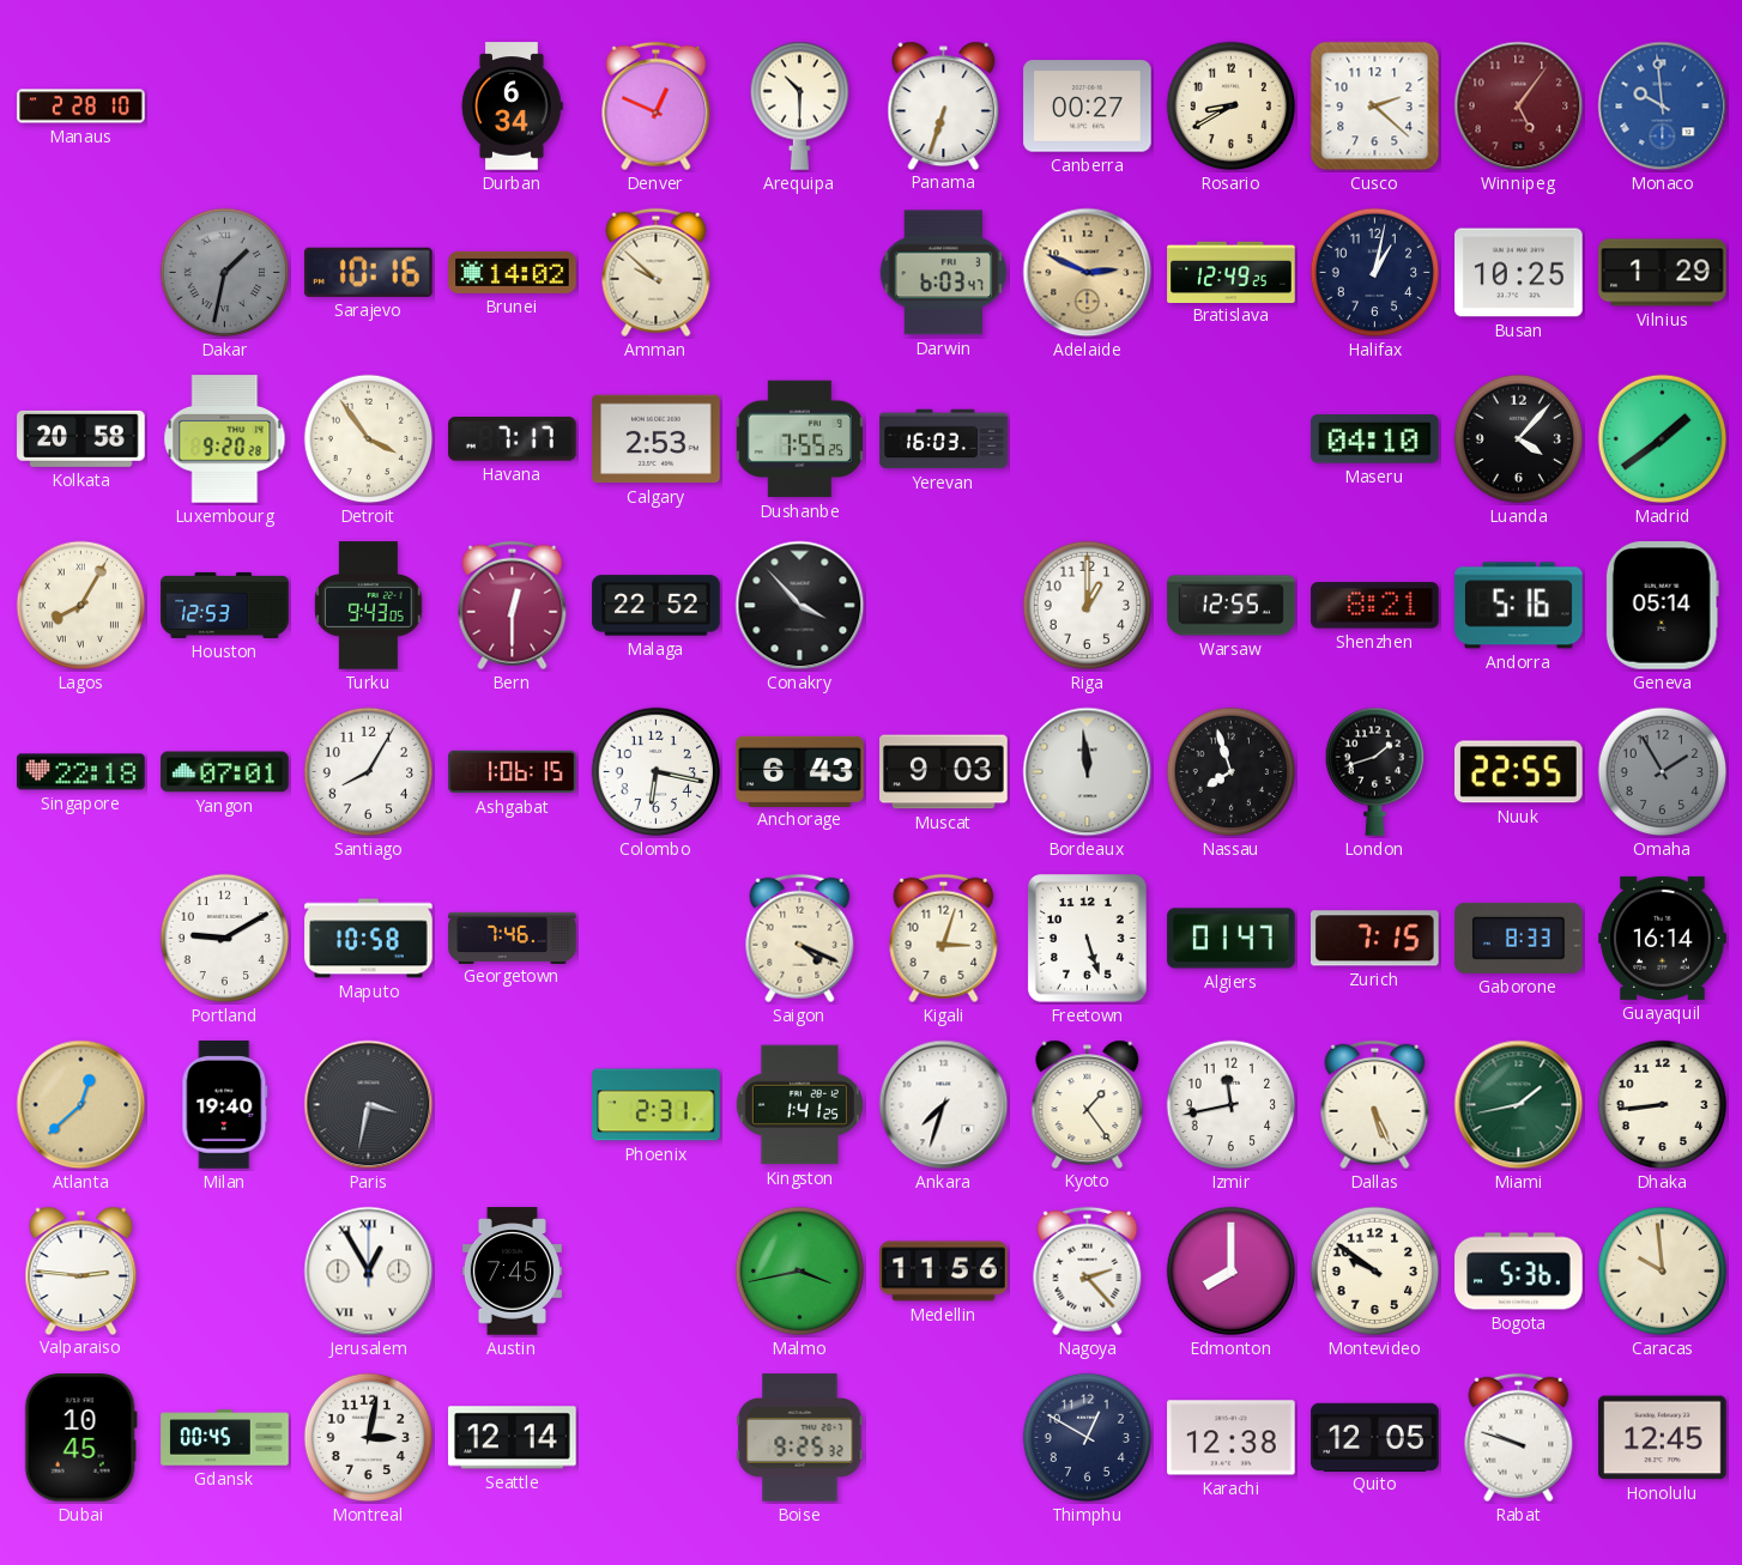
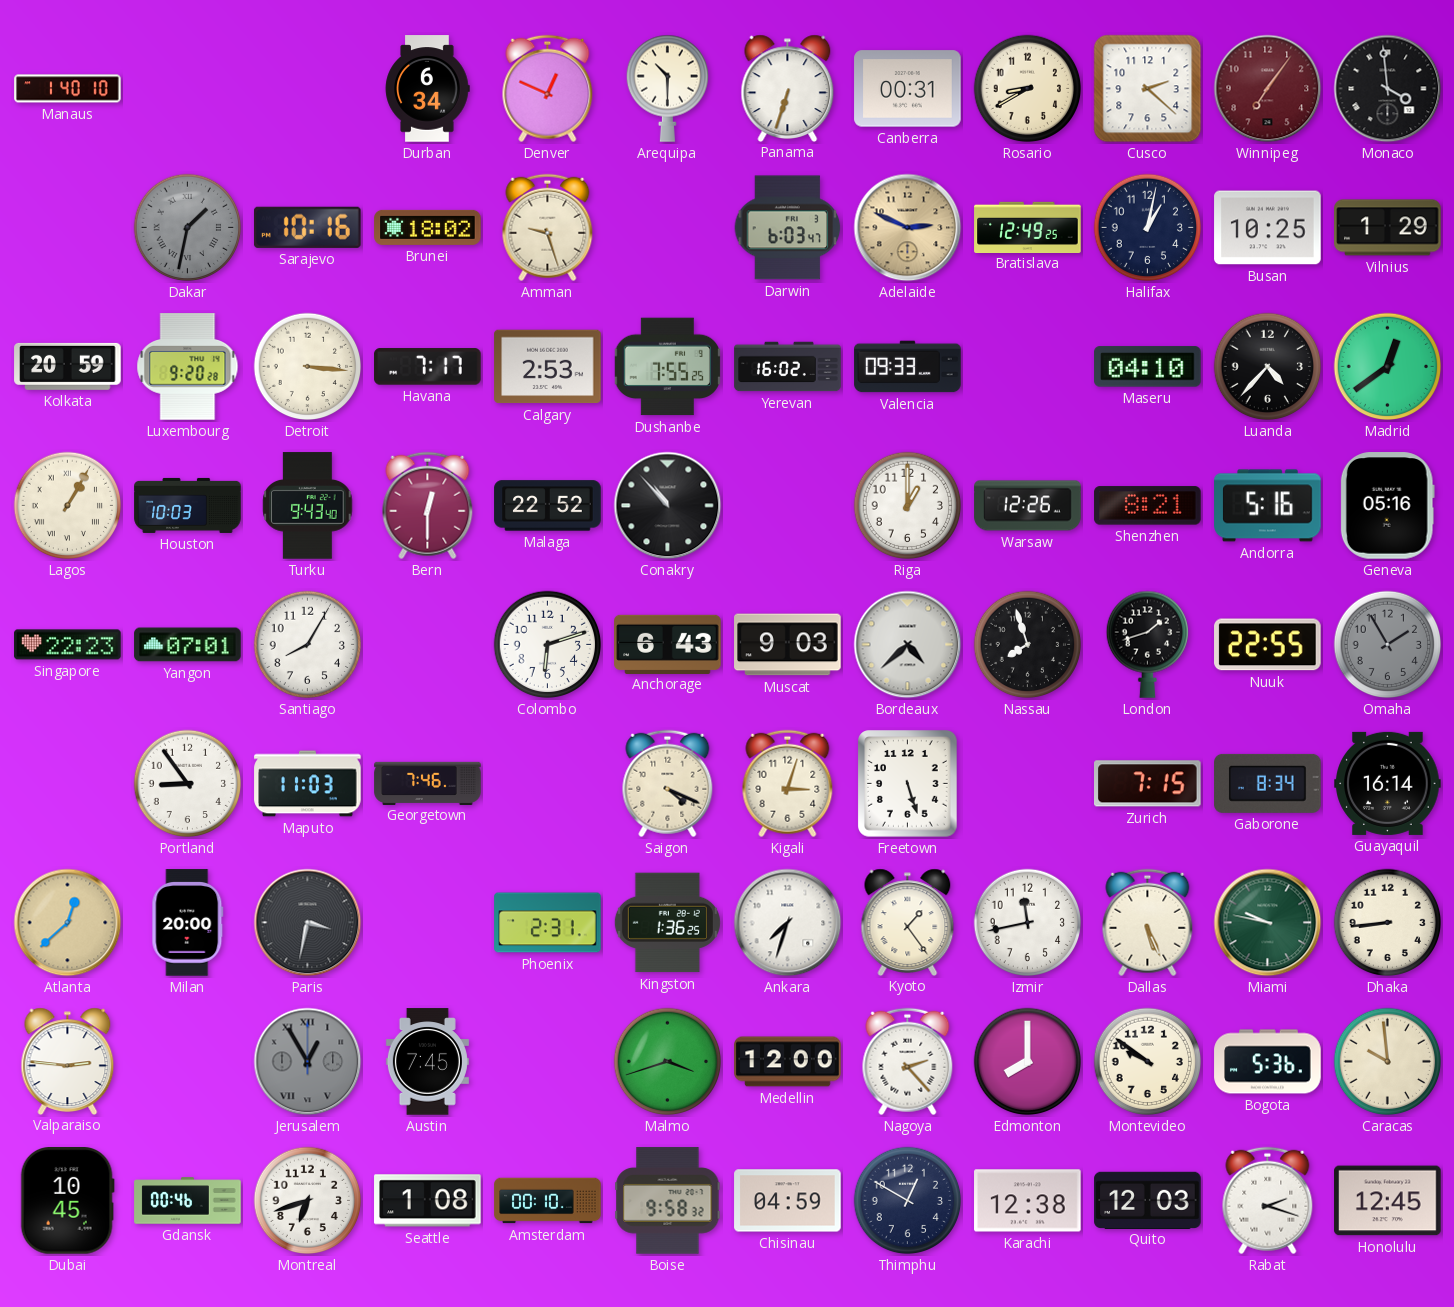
Manaus: 2:28 -> 1:40 (68, 89)
Canberra: 00:27 -> 00:31 (908, 89)
Winnipeg: 5:06 -> 7:06 (1268, 89)
Monaco: 9:59 -> 3:59 (1388, 89)
Monaco dial: blue -> black (1388, 89)
Brunei: 14:02 -> 18:02 (428, 227)
Amman: 9:52 -> 9:27 (548, 228)
Kolkata: 20:58 -> 20:59 (68, 366)
Detroit: 3:54 -> 3:16 (308, 367)
Yerevan: 16:03 -> 16:02 (788, 367)
Valencia: none -> 09:33 (908, 367)
Luanda: 4:07 -> 4:37 (1268, 367)
Madrid: 1:39 -> 12:39 (1388, 367)
Lagos: 8:05 -> 1:05 (68, 506)
Houston: 12:53 -> 10:03 (188, 505)
Turku: 9:43:05 -> 9:43:40 (308, 506)
Conakry: 3:53 -> 10:53 (668, 506)
Warsaw: 12:55 -> 12:26 (1028, 506)
Geneva: 05:14 -> 05:16 (1387, 506)
Singapore: 22:18 -> 22:23 (68, 645)
Ashgabat: 1:06 -> none (513, 772)
Colombo: 6:17 -> 6:12 (548, 645)
Bordeaux: 11:59 -> 4:38 (908, 645)
Portland: 9:10 -> 8:54 (188, 784)
Maputo: 10:58 -> 11:03 (308, 784)
Algiers: 01:47 -> none (1232, 939)
Gaborone: 8:33 -> 8:34 (1268, 783)
Milan: 19:40 -> 20:00 (188, 923)
Kingston: 1:41 -> 1:36 (667, 923)
Miami: 1:43 -> 9:47 (1268, 923)
Jerusalem dial: white -> grey (308, 1062)
Malmo: 3:43 -> 3:42 (668, 1062)
Medellin: 11:56 -> 12:00 (788, 1062)
Gdansk: 00:45 -> 00:46 (188, 1201)
Montreal: 3:02 -> 6:42 (308, 1201)
Seattle: 12:14 -> 1:08 (428, 1201)
Amsterdam: none -> 00:10 (548, 1201)
Boise: 9:25 -> 9:58 (668, 1201)
Chisinau: none -> 04:59 (788, 1201)
Quito: 12:05 -> 12:03 (1148, 1200)
Rabat: 9:48 -> 2:18 (1268, 1201)
